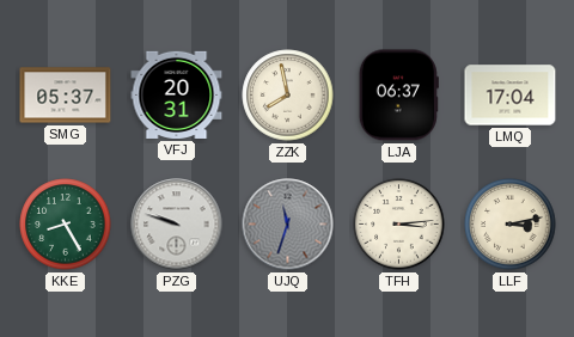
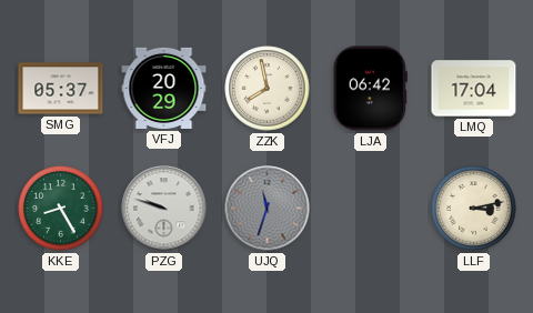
VFJ: 20:31 -> 20:29 (164, 88)
LJA: 06:37 -> 06:42 (370, 89)
TFH: 3:14 -> none (399, 225)
